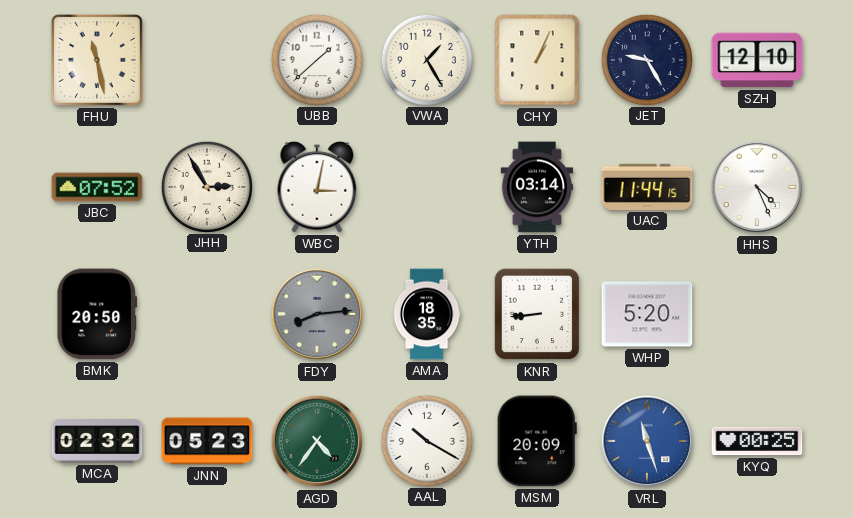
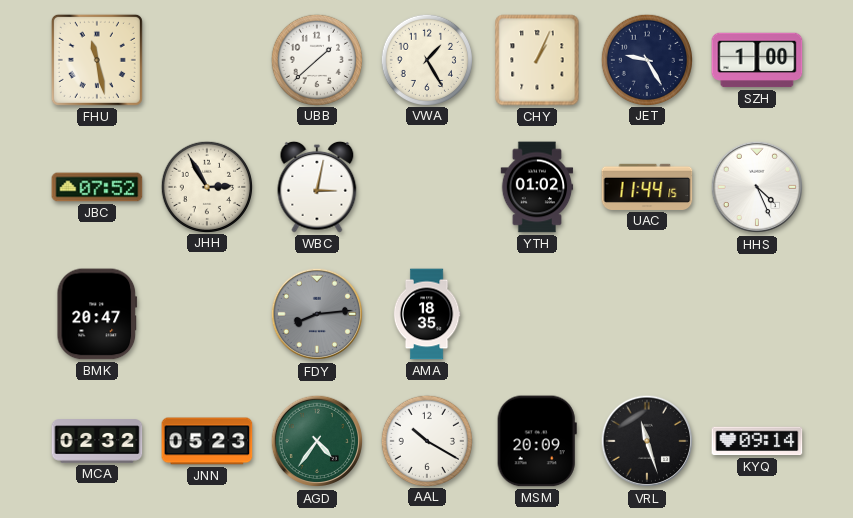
SZH: 12:10 -> 1:00 (757, 60)
YTH: 03:14 -> 01:02 (537, 187)
BMK: 20:50 -> 20:47 (97, 314)
KNR: 8:44 -> none (537, 314)
WHP: 5:20 -> none (647, 314)
VRL dial: blue -> black (647, 441)
KYQ: 00:25 -> 09:14 (757, 441)
